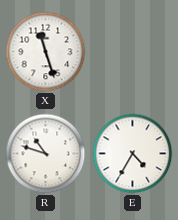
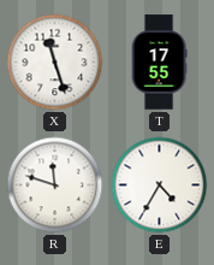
T: none -> 17:55 (159, 63)
R: 10:48 -> 11:48 (55, 185)
